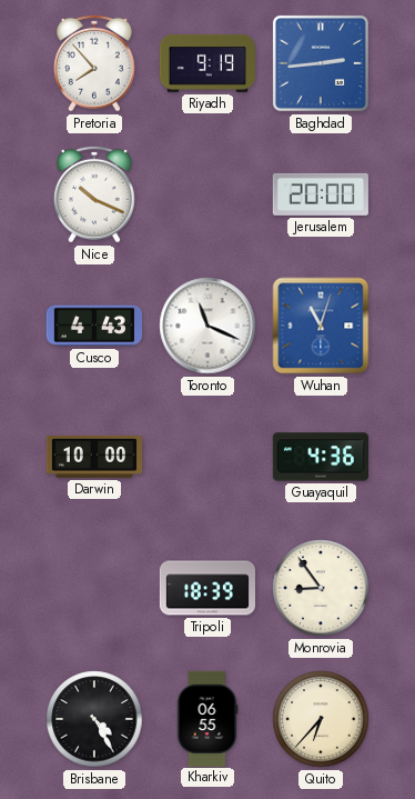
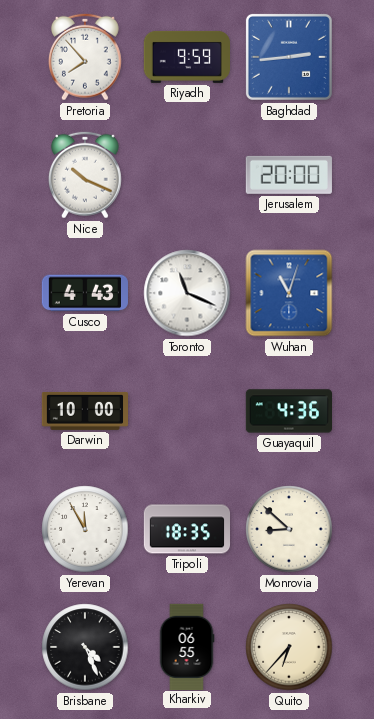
Riyadh: 9:19 -> 9:59 (186, 57)
Yerevan: none -> 11:55 (85, 529)
Tripoli: 18:39 -> 18:35 (186, 529)
Monrovia: 8:54 -> 8:52 (289, 529)
Brisbane: 4:25 -> 4:26 (85, 647)
